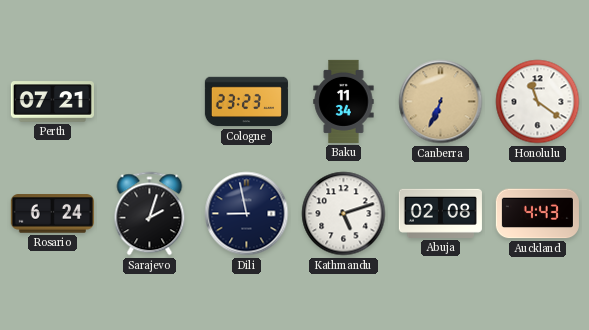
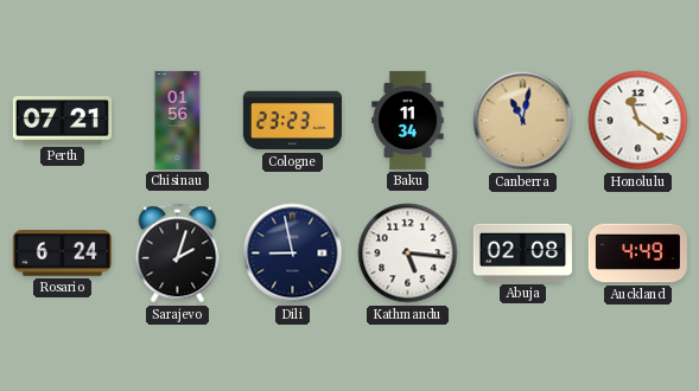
Chisinau: none -> 01:56 (178, 120)
Canberra: 6:34 -> 11:02 (523, 121)
Kathmandu: 5:12 -> 5:16 (408, 254)
Auckland: 4:43 -> 4:49 (637, 254)
